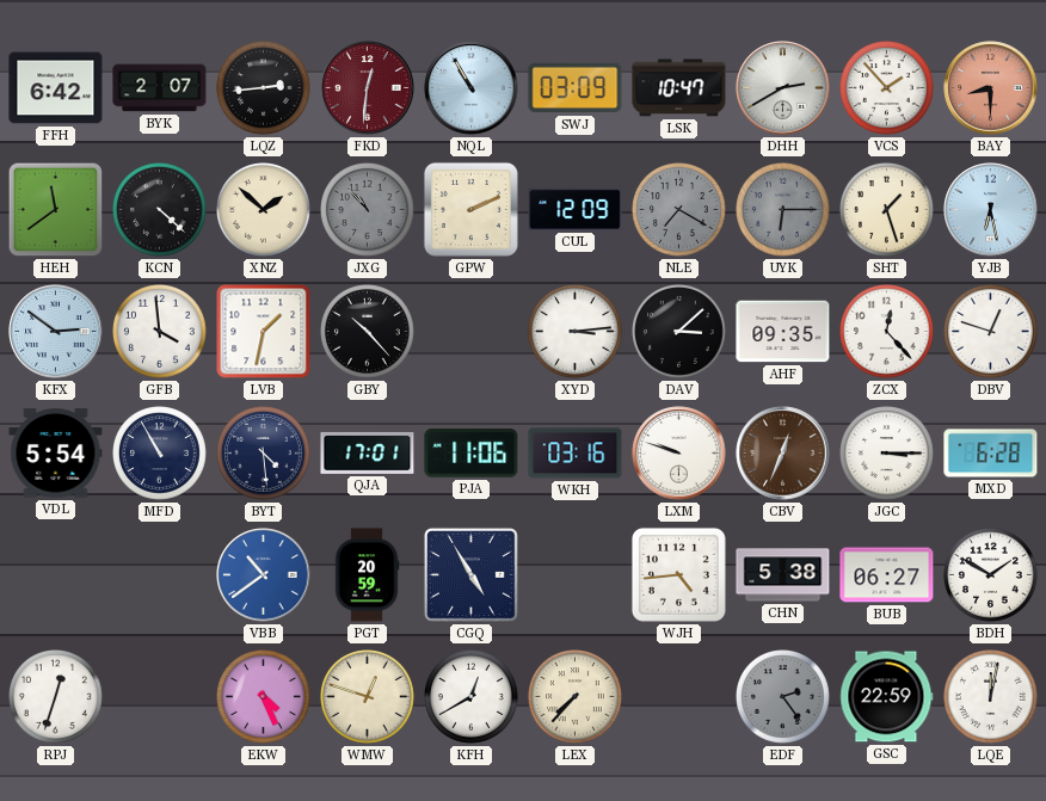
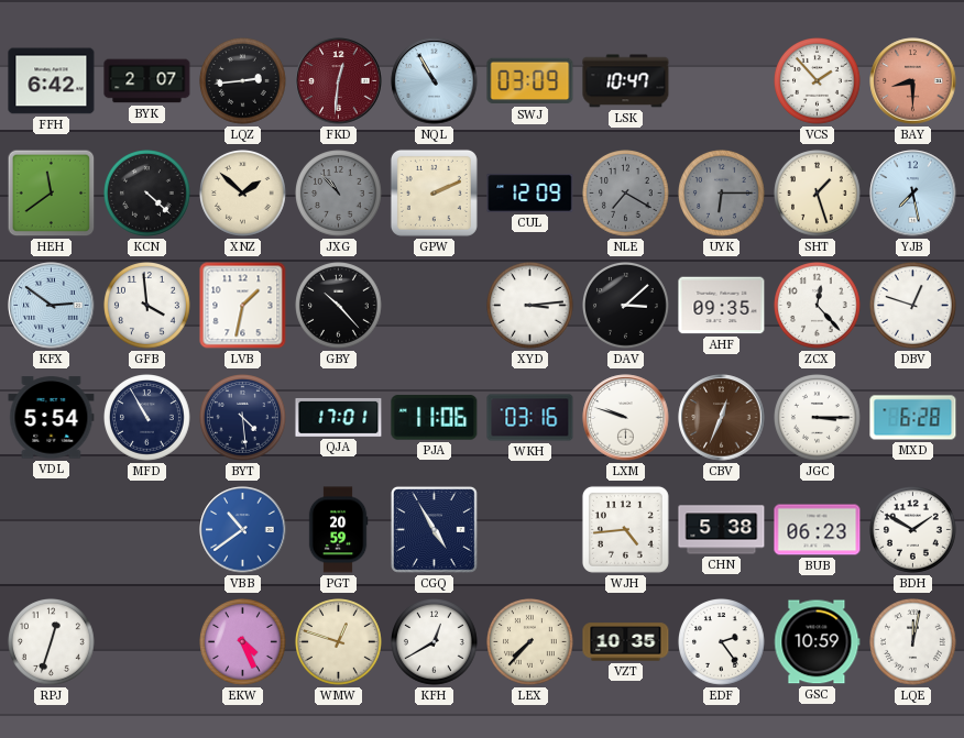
DHH: 2:40 -> none (783, 88)
YJB: 6:28 -> 7:28 (913, 194)
BUB: 06:27 -> 06:23 (818, 530)
VZT: none -> 10:35 (626, 642)
EDF dial: grey -> white (722, 642)
GSC: 22:59 -> 10:59 (818, 642)
